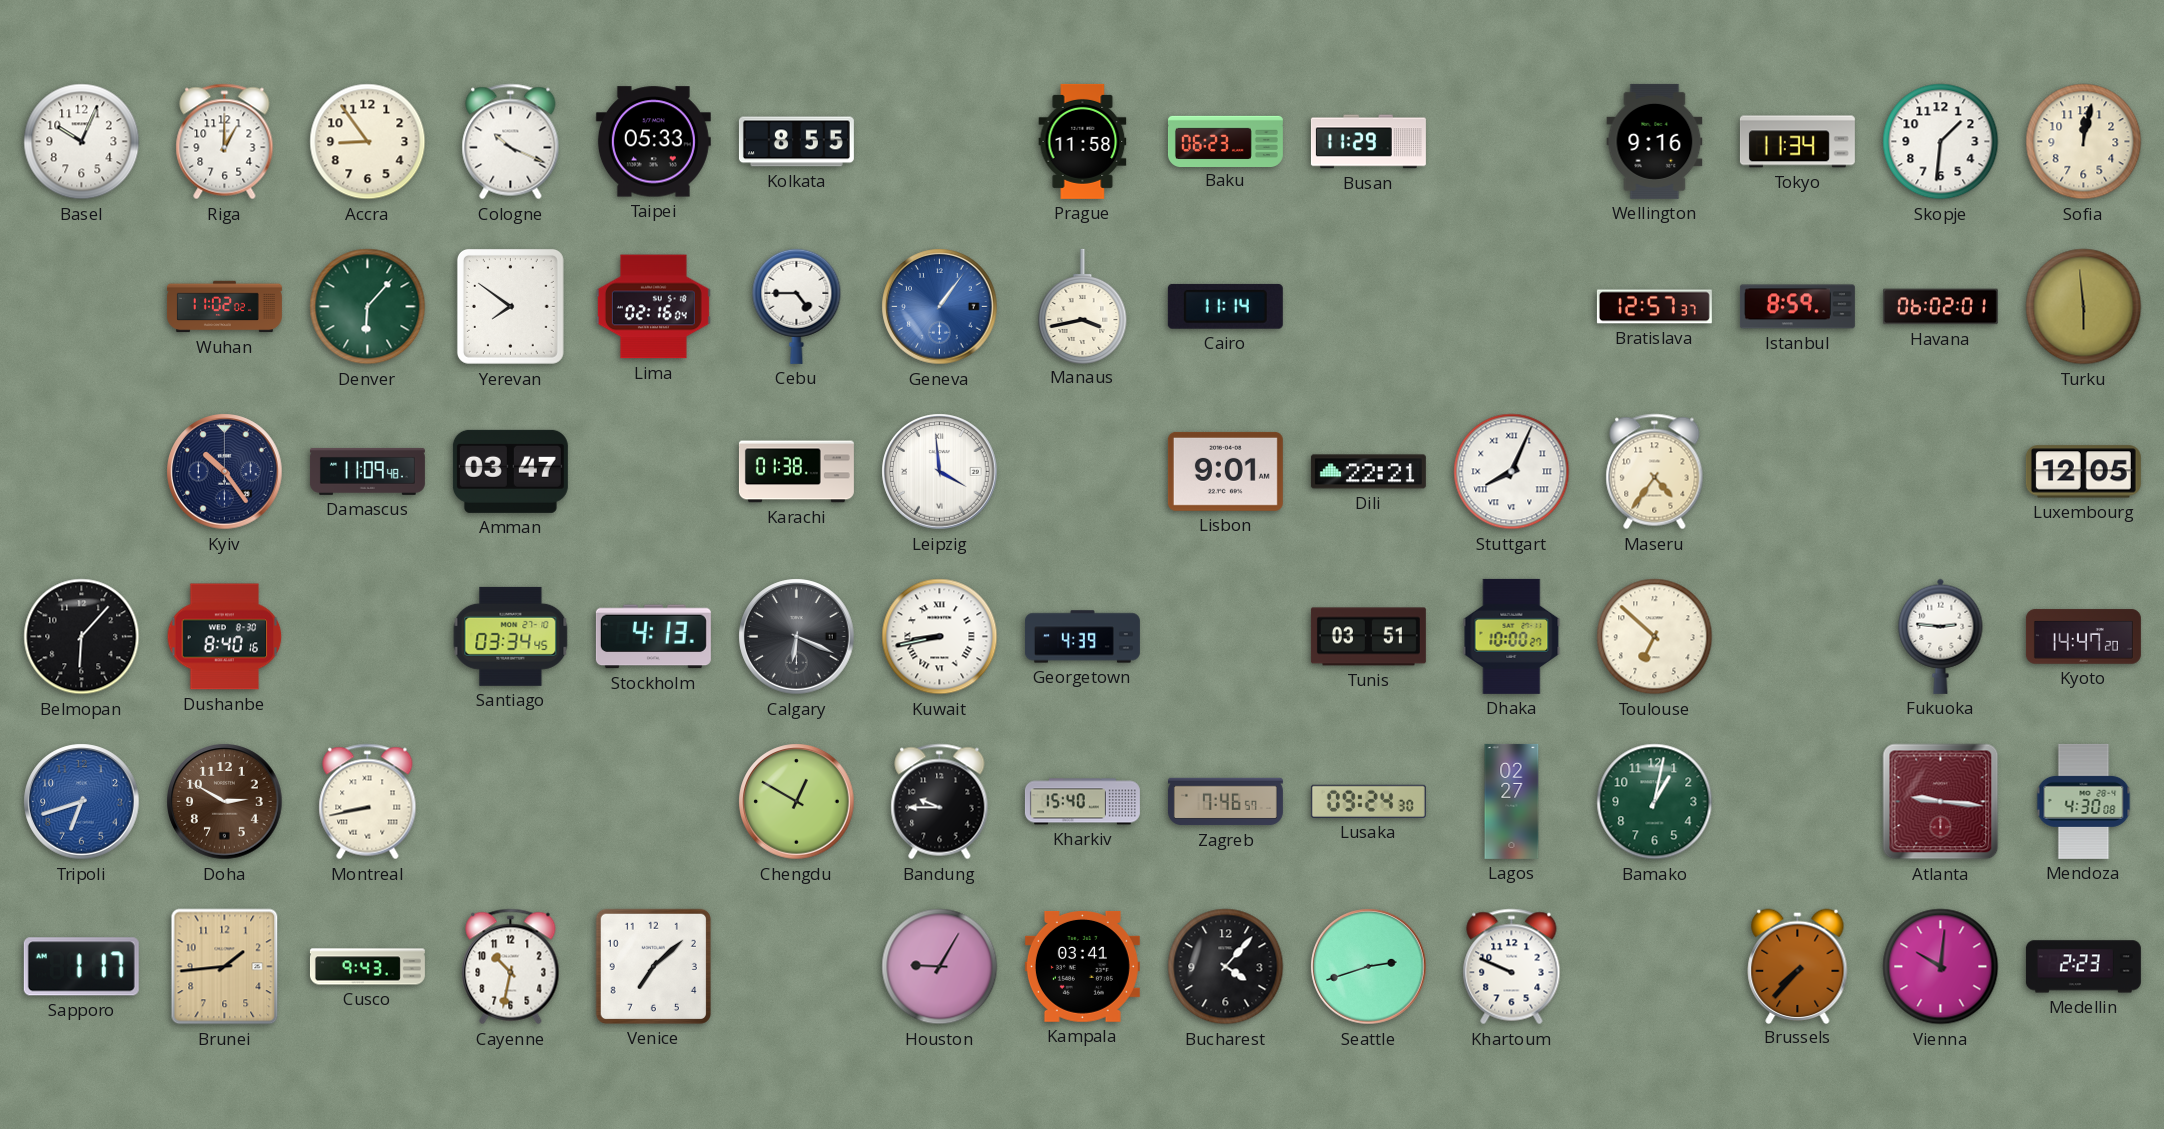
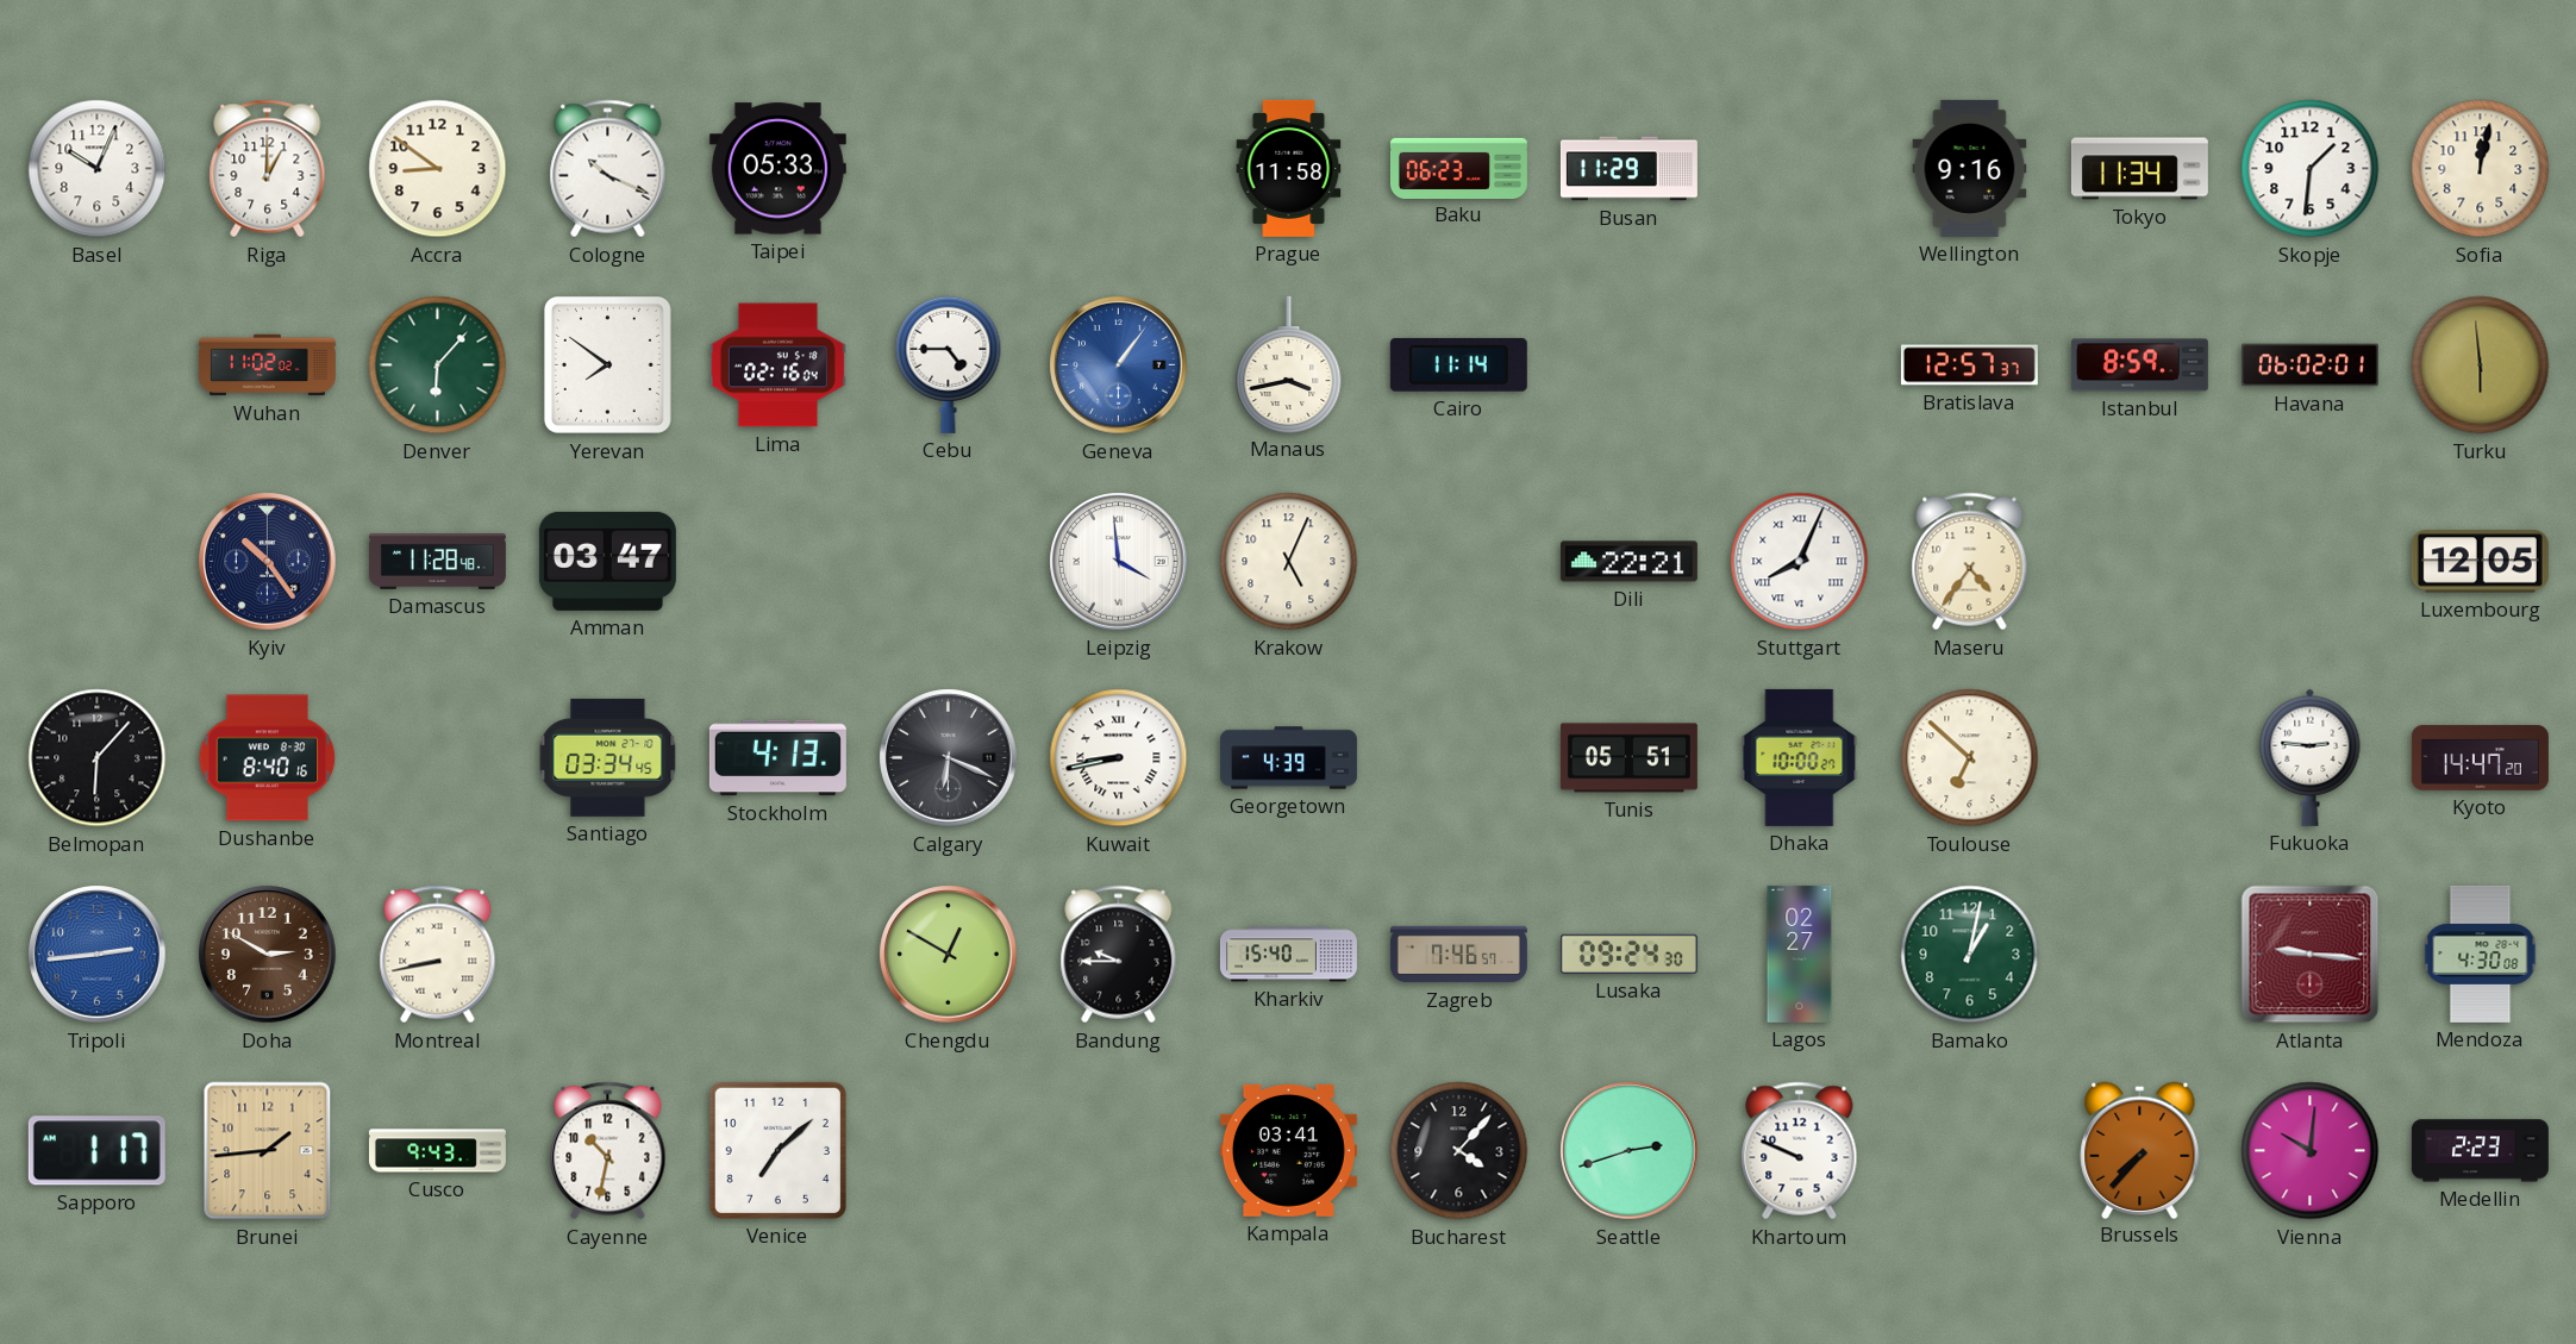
Accra: 8:54 -> 8:51 (438, 169)
Kolkata: 8:55 -> none (796, 142)
Damascus: 11:09 -> 11:28 (437, 561)
Karachi: 01:38 -> none (796, 472)
Krakow: none -> 5:04 (1289, 562)
Lisbon: 9:01 -> none (1225, 471)
Tunis: 03:51 -> 05:51 (1628, 758)
Tripoli: 6:42 -> 2:44 (98, 955)
Houston: 9:05 -> none (940, 967)
